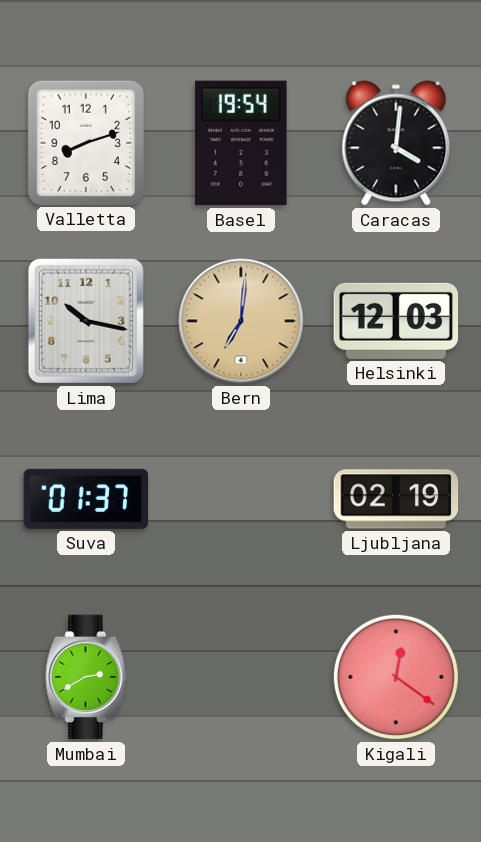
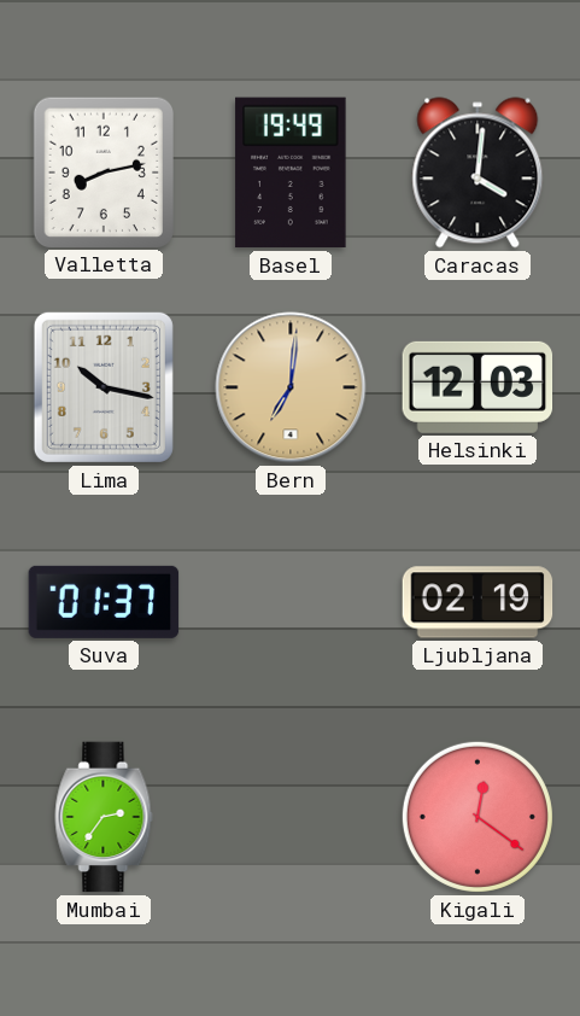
Valletta: 8:12 -> 8:13 (102, 171)
Basel: 19:54 -> 19:49 (291, 173)
Mumbai: 2:40 -> 2:36 (104, 817)
